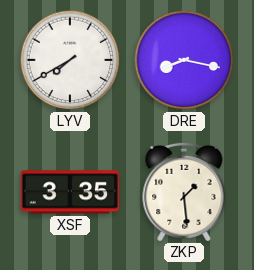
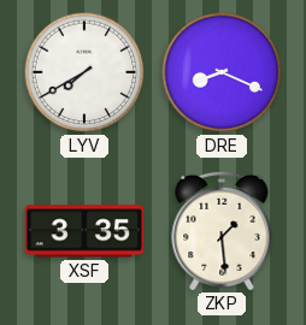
DRE: 8:17 -> 8:19 (222, 72)
